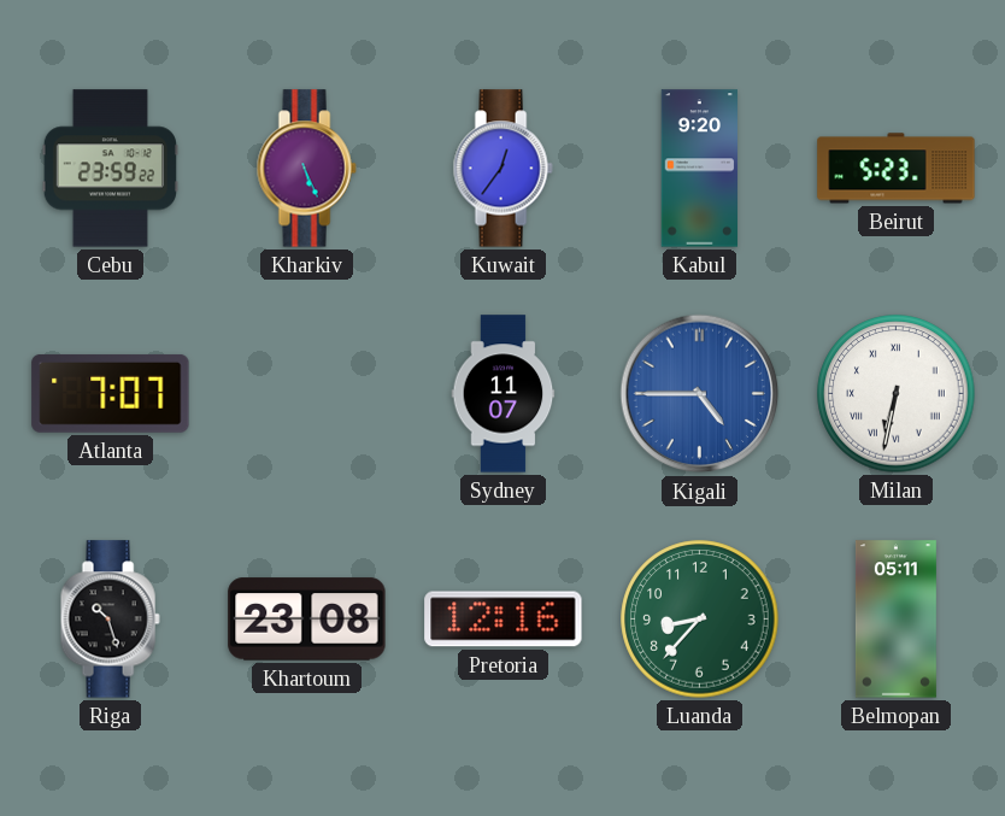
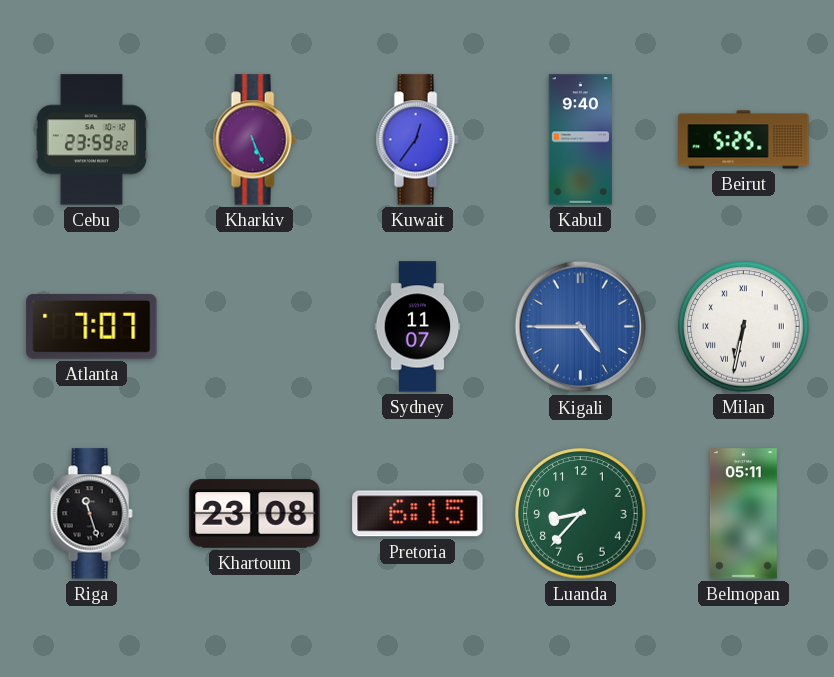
Kabul: 9:20 -> 9:40 (580, 140)
Beirut: 5:23 -> 5:25 (744, 140)
Riga: 10:27 -> 11:27 (91, 514)
Pretoria: 12:16 -> 6:15 (418, 514)
